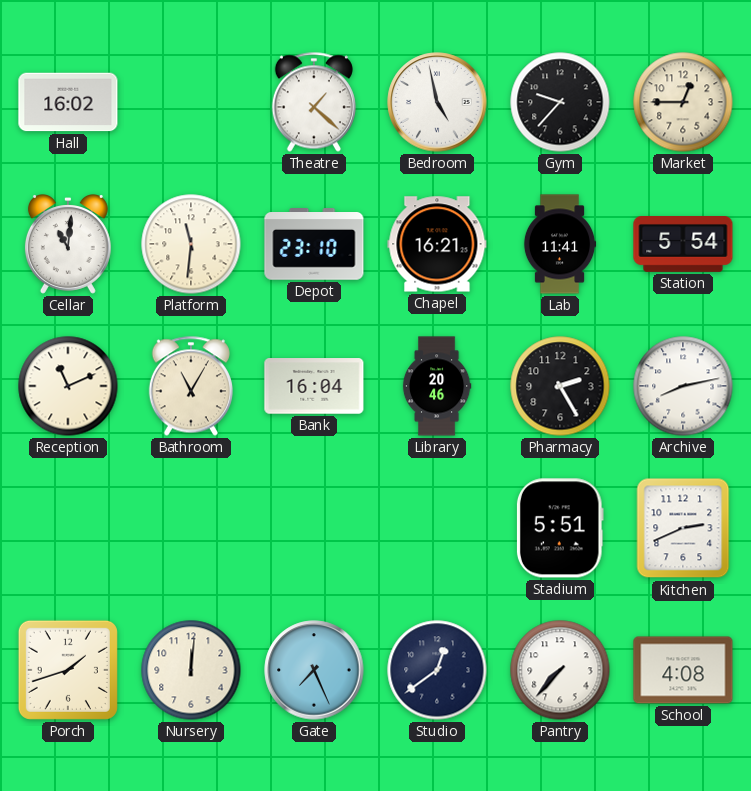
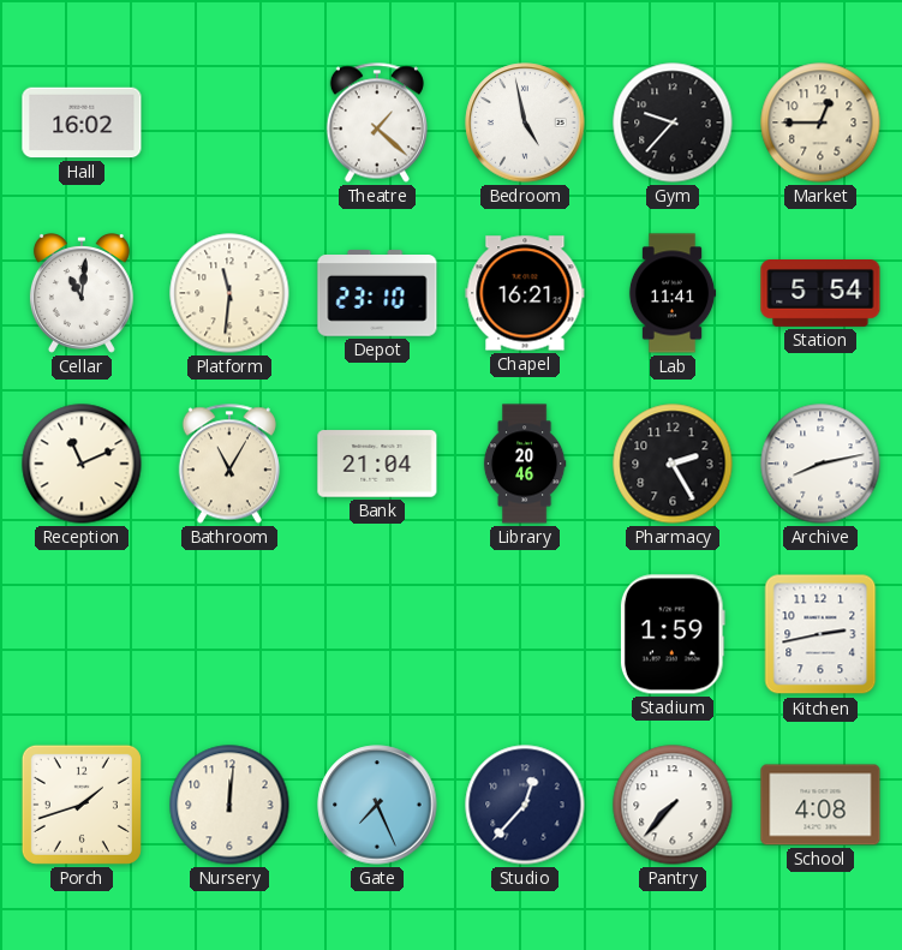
Bank: 16:04 -> 21:04 (377, 464)
Stadium: 5:51 -> 1:59 (673, 634)
Kitchen: 2:41 -> 2:43 (820, 634)
Studio: 12:39 -> 12:37 (525, 805)
